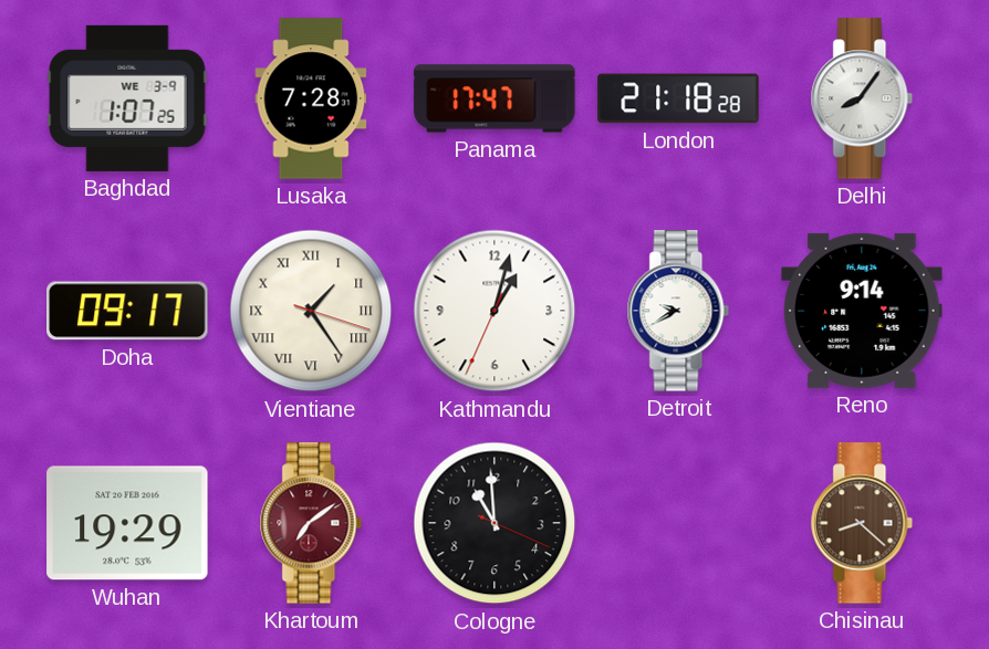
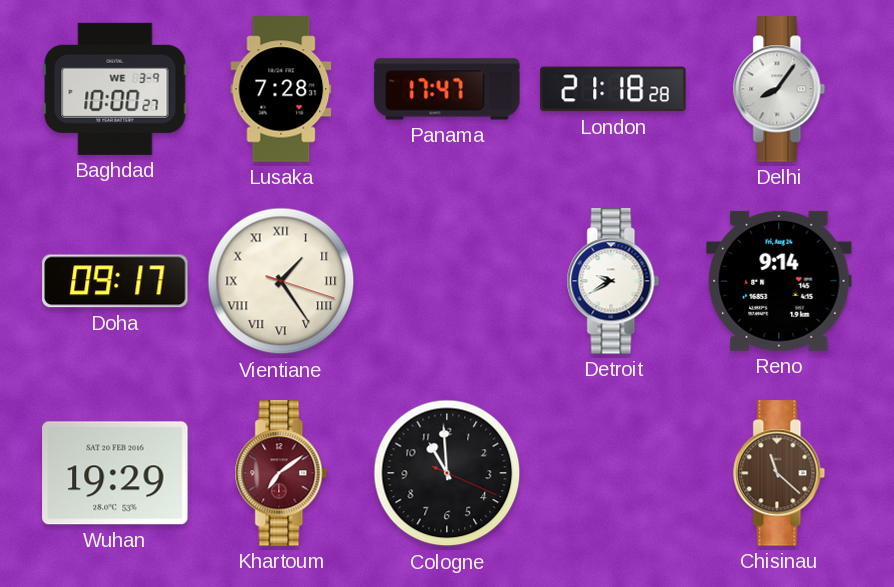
Baghdad: 1:07 -> 10:00 (115, 89)
Kathmandu: 1:02 -> none (494, 311)
Chisinau: 8:22 -> 11:22 (779, 473)
